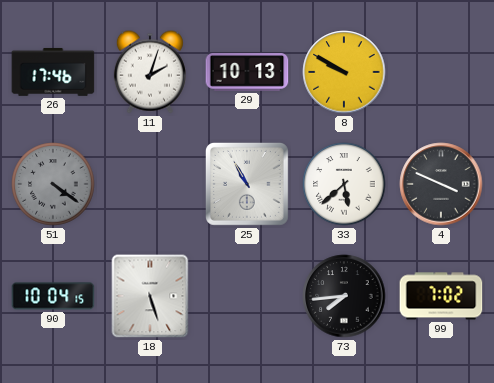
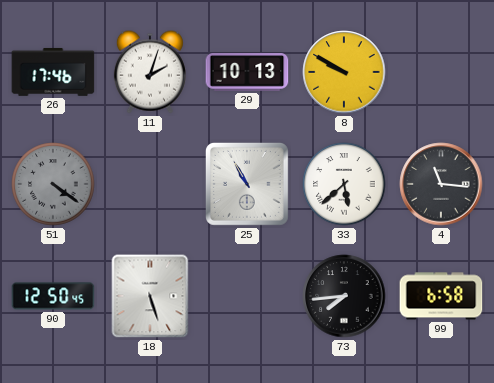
4: 3:49 -> 11:16 (441, 184)
90: 10:04 -> 12:50 (53, 296)
99: 7:02 -> 6:58 (441, 296)
